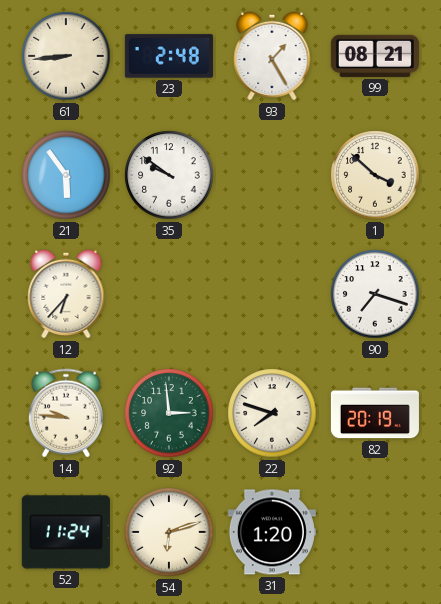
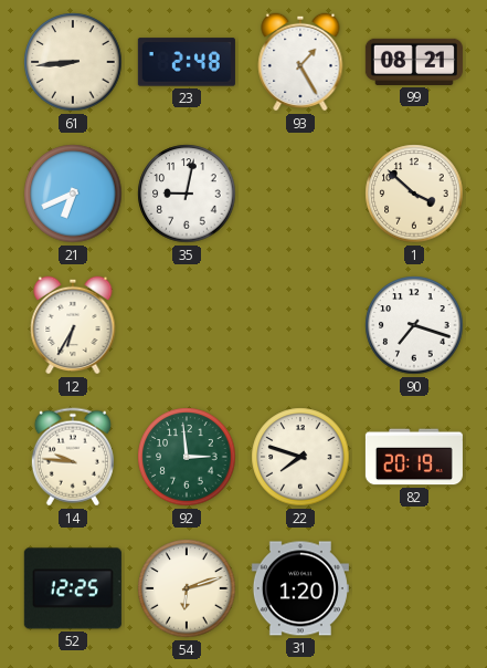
21: 5:54 -> 6:41 (73, 194)
35: 9:51 -> 9:02 (187, 194)
12: 6:37 -> 6:35 (73, 325)
52: 11:24 -> 12:25 (73, 588)
